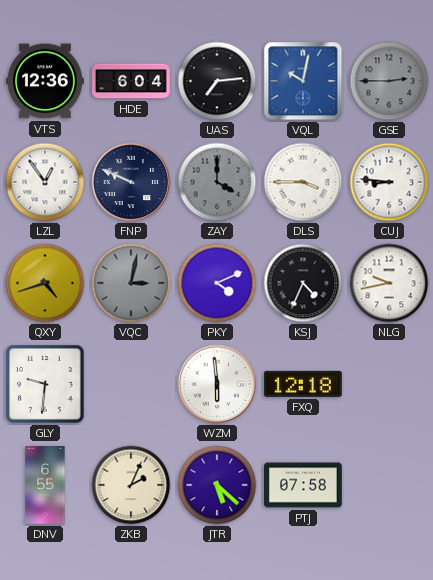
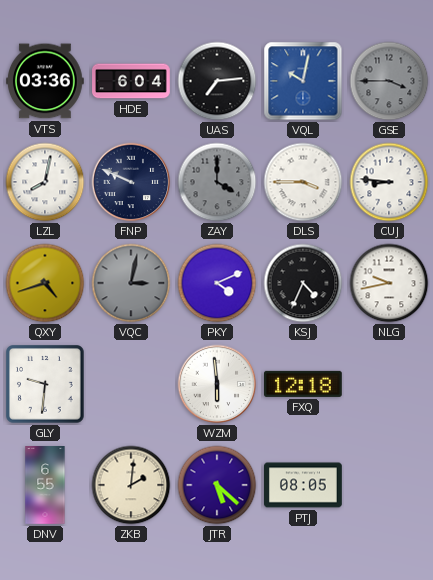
VTS: 12:36 -> 03:36 (46, 81)
GSE: 2:45 -> 3:45 (389, 81)
LZL: 12:54 -> 8:02 (45, 182)
ZKB: 2:04 -> 2:01 (131, 485)
PTJ: 07:58 -> 08:05 (303, 485)
